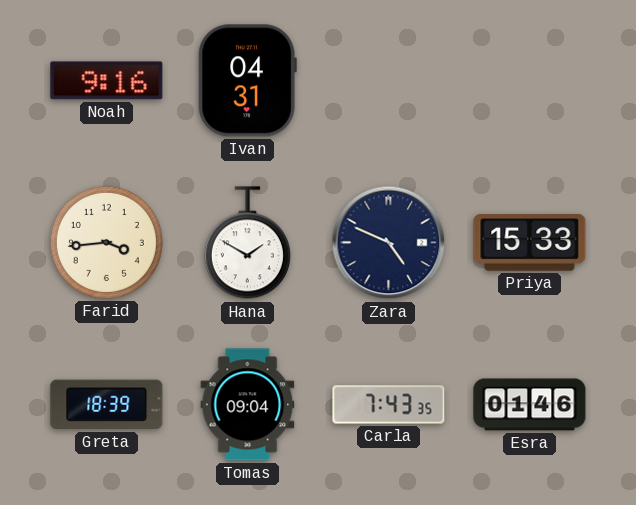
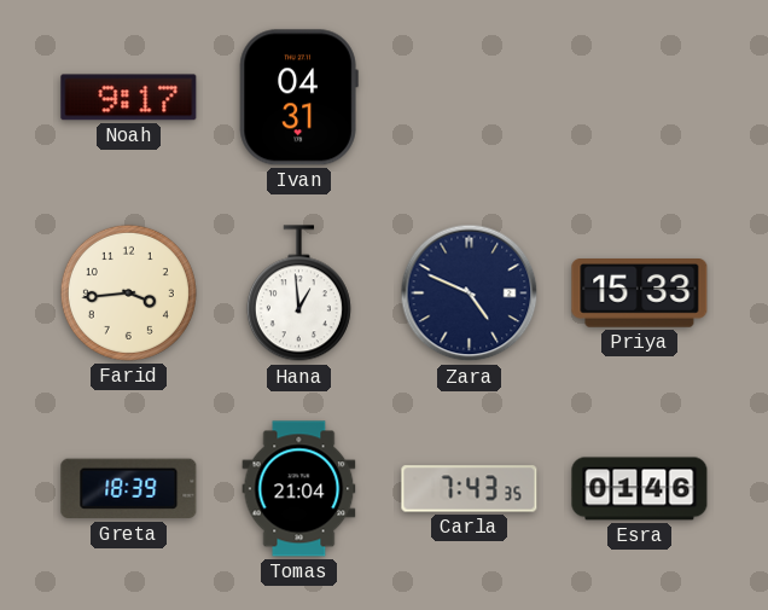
Noah: 9:16 -> 9:17 (129, 98)
Hana: 1:50 -> 12:59 (298, 294)
Tomas: 09:04 -> 21:04 (299, 489)
